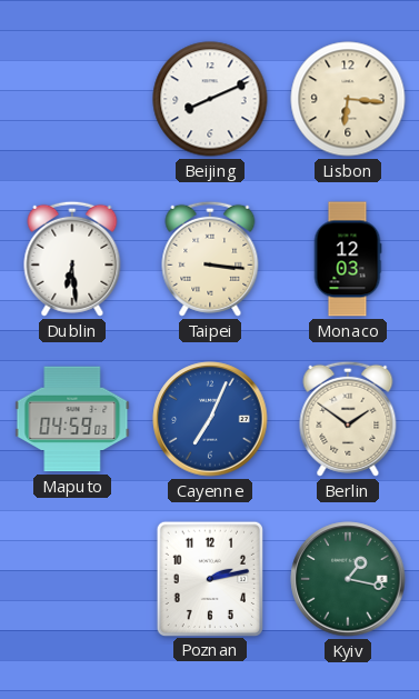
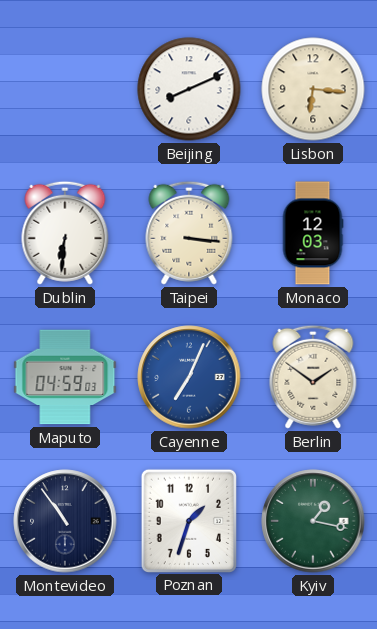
Dublin: 6:29 -> 6:31 (65, 233)
Montevideo: none -> 10:54 (65, 521)
Poznan: 2:13 -> 1:33 (188, 520)
